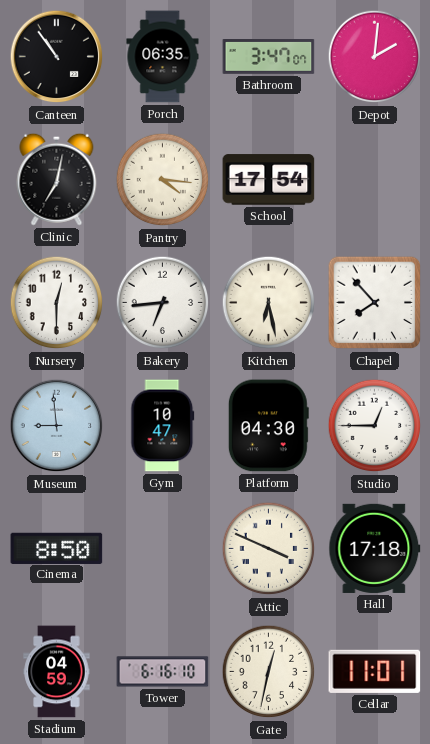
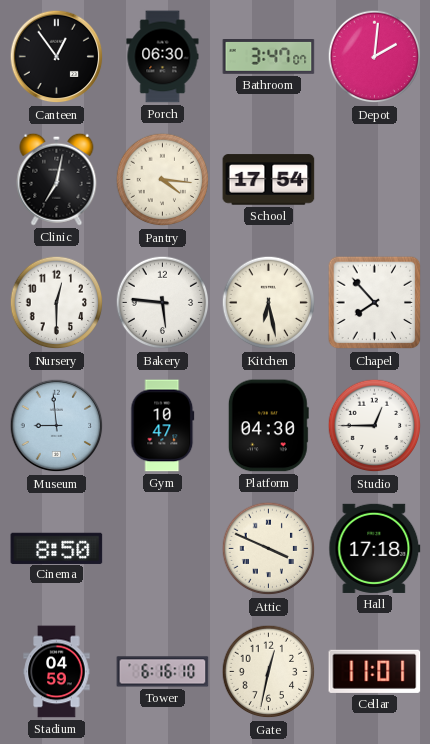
Canteen: 10:54 -> 12:54 (57, 57)
Porch: 06:35 -> 06:30 (163, 57)
Bakery: 6:44 -> 5:46 (163, 303)
